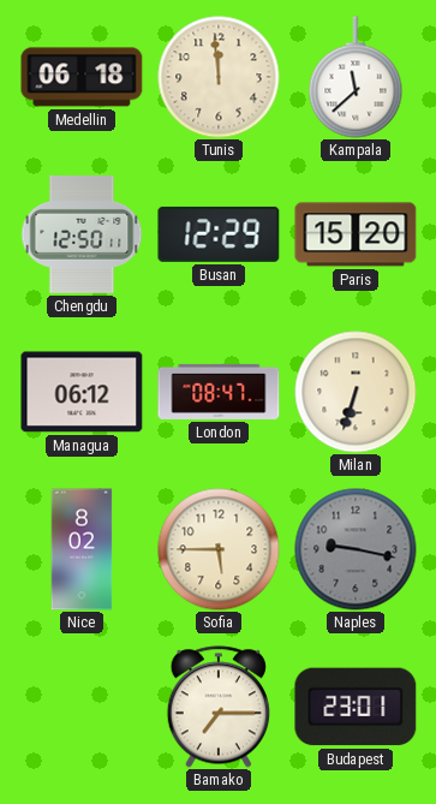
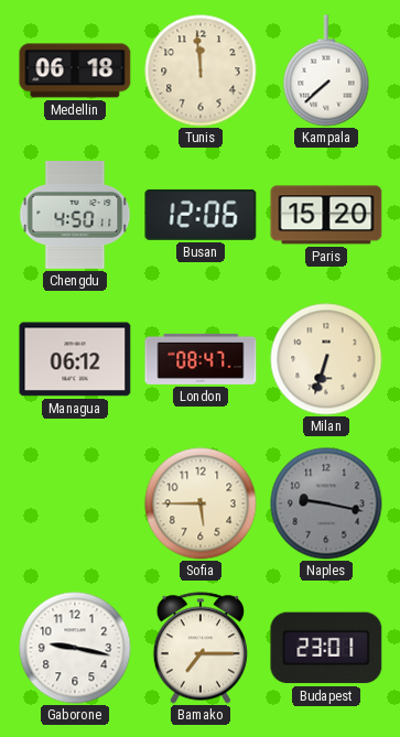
Kampala: 11:38 -> 7:38 (326, 71)
Chengdu: 12:50 -> 4:50 (75, 216)
Busan: 12:29 -> 12:06 (201, 215)
Nice: 8:02 -> none (82, 549)
Gaborone: none -> 9:17 (75, 648)
